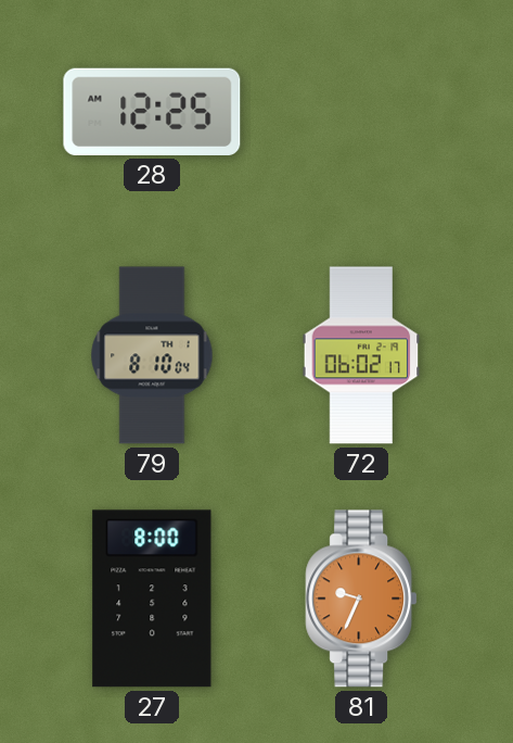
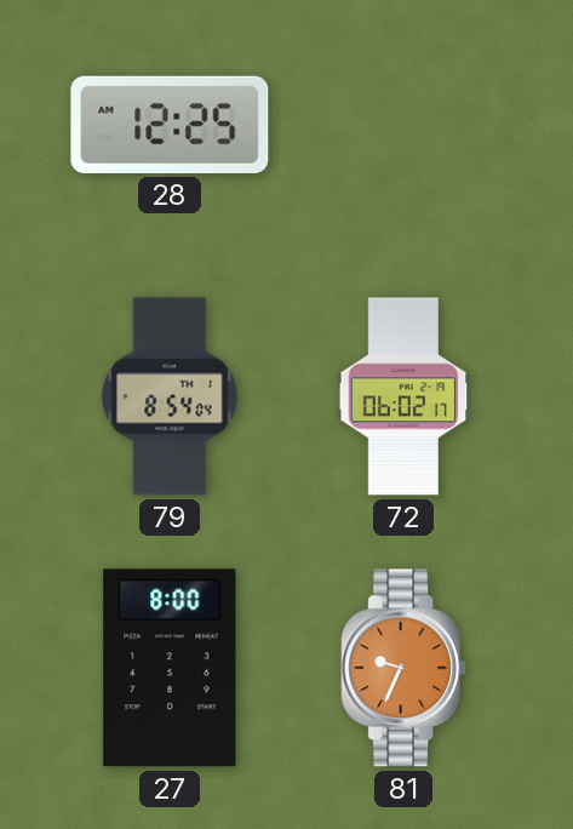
79: 8:10 -> 8:54 (170, 396)
